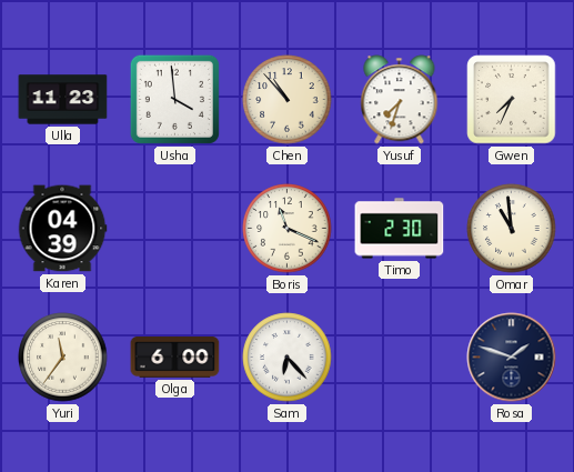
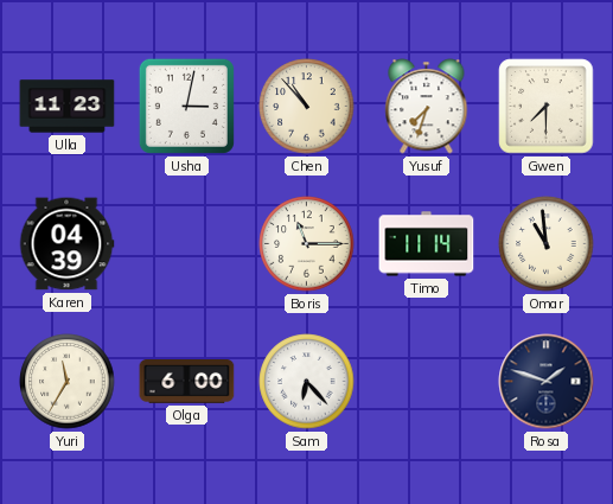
Usha: 3:59 -> 3:02 (186, 106)
Gwen: 7:34 -> 7:30 (547, 107)
Boris: 11:19 -> 11:15 (307, 244)
Timo: 2:30 -> 11:14 (427, 244)
Yuri: 11:36 -> 11:35 (68, 382)
